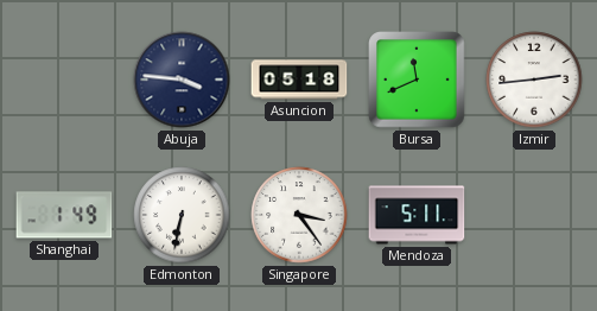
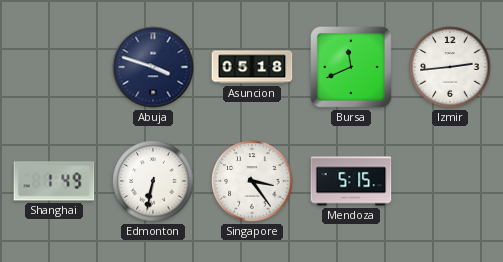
Abuja: 3:46 -> 3:48 (153, 67)
Mendoza: 5:11 -> 5:15 (351, 181)
